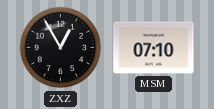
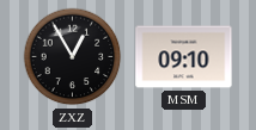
MSM: 07:10 -> 09:10 (184, 57)
